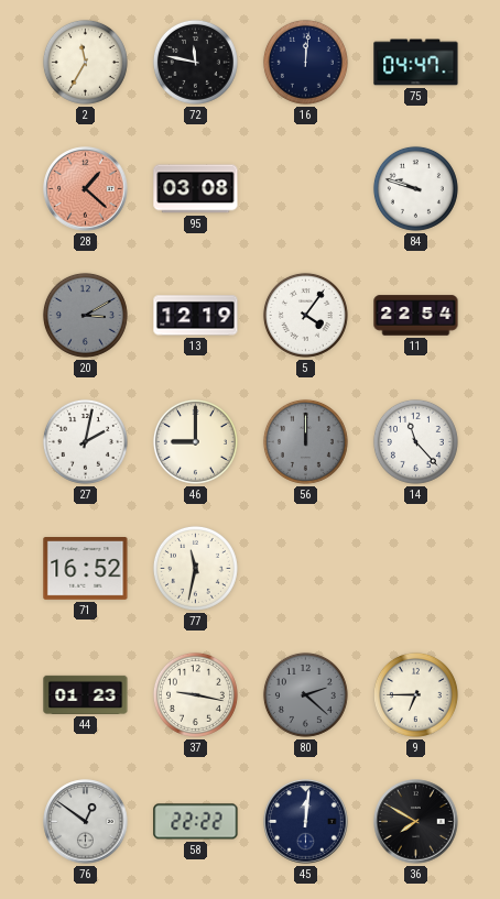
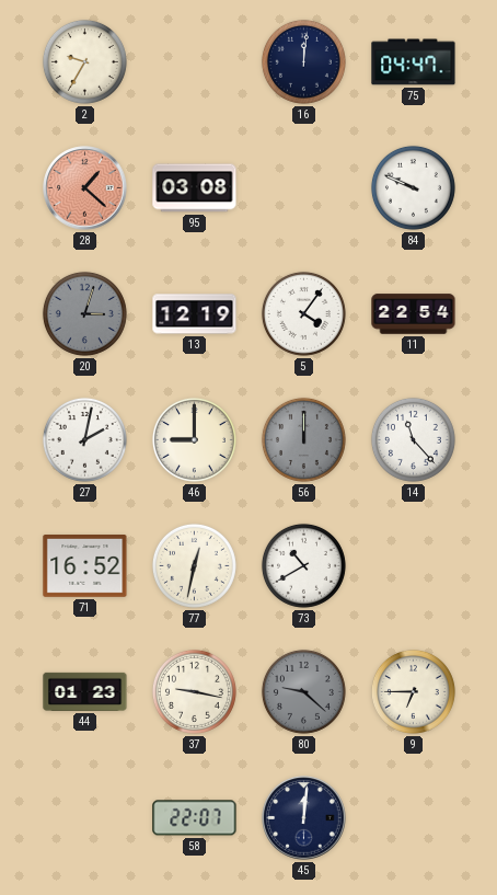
2: 11:35 -> 9:35 (84, 61)
72: 11:47 -> none (195, 62)
84: 9:48 -> 9:49 (413, 187)
20: 3:10 -> 3:03 (84, 313)
77: 11:32 -> 12:32 (194, 565)
73: none -> 10:40 (303, 565)
80: 2:22 -> 9:22 (303, 691)
76: 12:51 -> none (86, 822)
58: 22:22 -> 22:07 (195, 818)
36: 7:50 -> none (416, 822)
